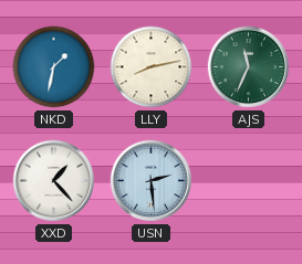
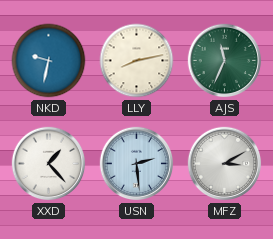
NKD: 1:32 -> 9:32 (49, 61)
MFZ: none -> 3:10 (225, 164)
